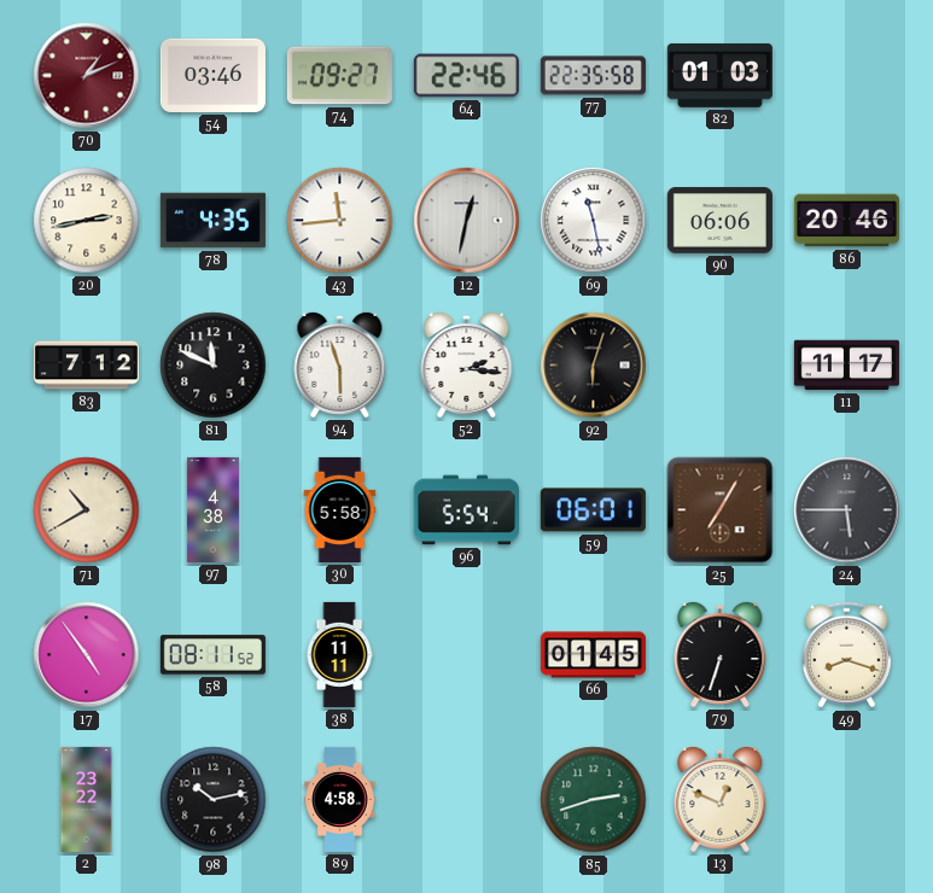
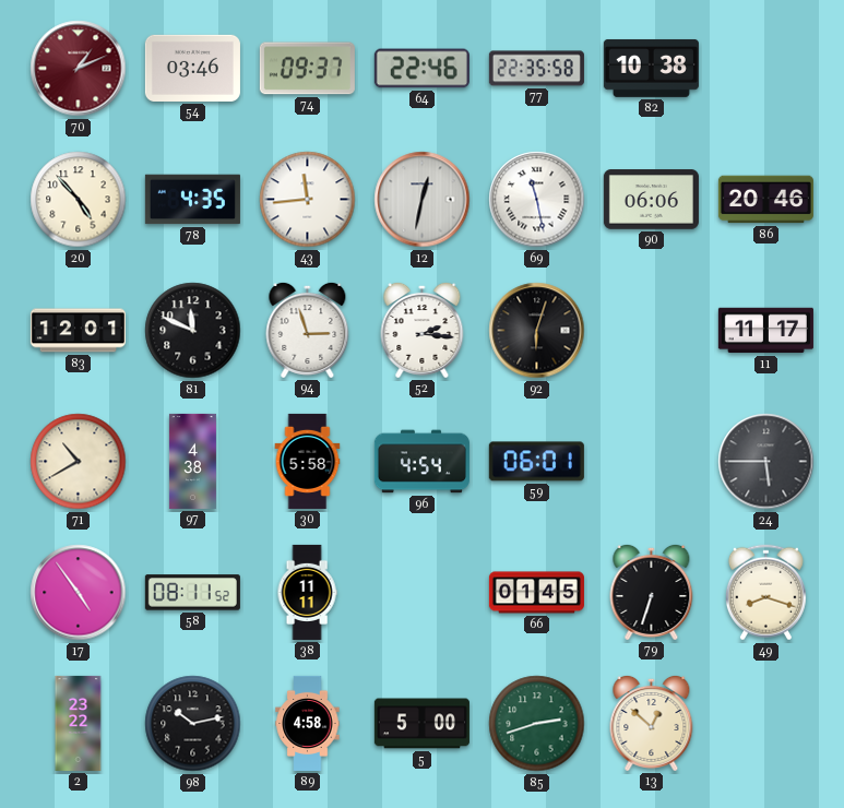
74: 09:27 -> 09:37 (307, 69)
82: 01:03 -> 10:38 (651, 68)
20: 2:43 -> 4:53 (79, 200)
83: 7:12 -> 12:01 (78, 331)
94: 5:57 -> 2:57 (308, 330)
96: 5:54 -> 4:54 (421, 462)
25: 7:05 -> none (721, 510)
5: none -> 5:00 (421, 724)
13: 12:49 -> 12:52 (652, 723)
